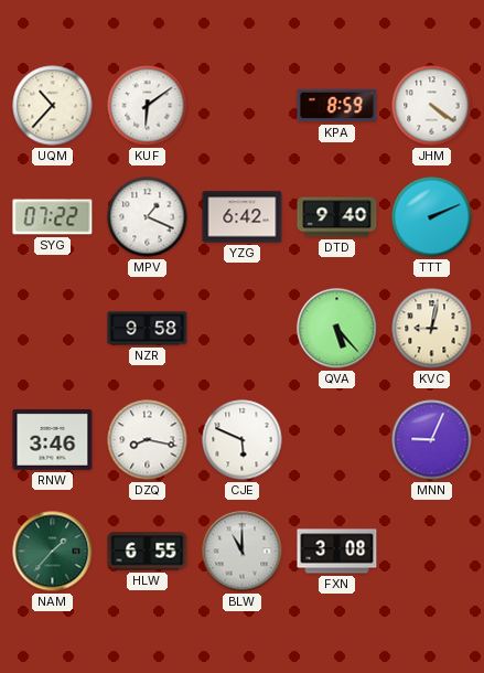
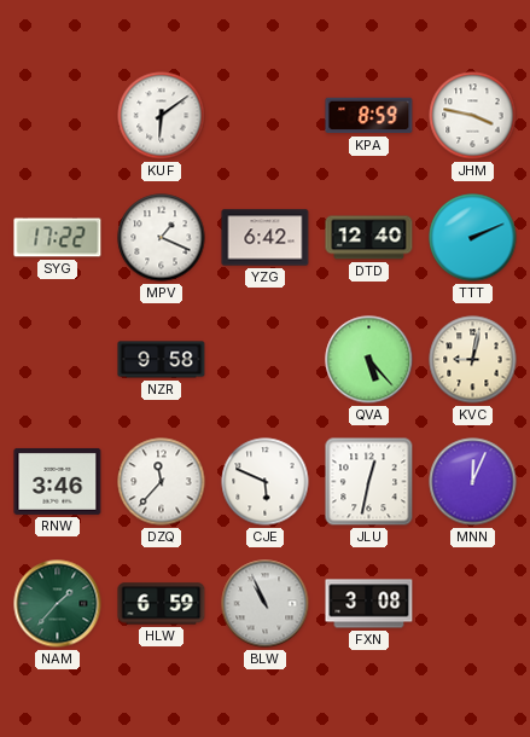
UQM: 10:37 -> none (53, 106)
JHM: 4:21 -> 3:47 (473, 116)
SYG: 07:22 -> 17:22 (58, 238)
DTD: 9:40 -> 12:40 (369, 238)
DZQ: 8:17 -> 11:37 (162, 482)
JLU: none -> 12:32 (369, 482)
MNN: 9:04 -> 12:04 (473, 482)
HLW: 6:55 -> 6:59 (162, 604)
BLW: 11:00 -> 10:56 (266, 604)
